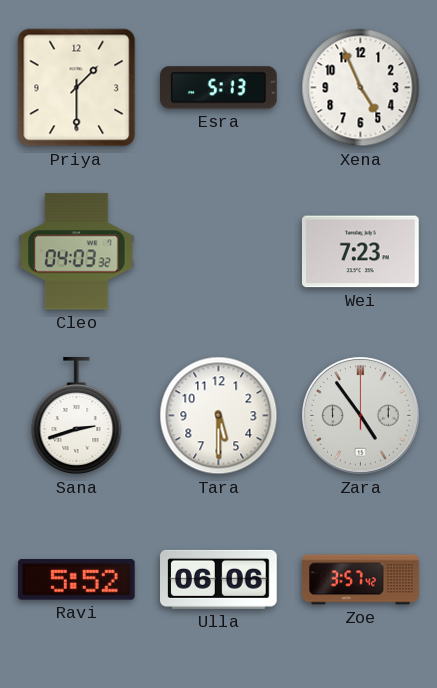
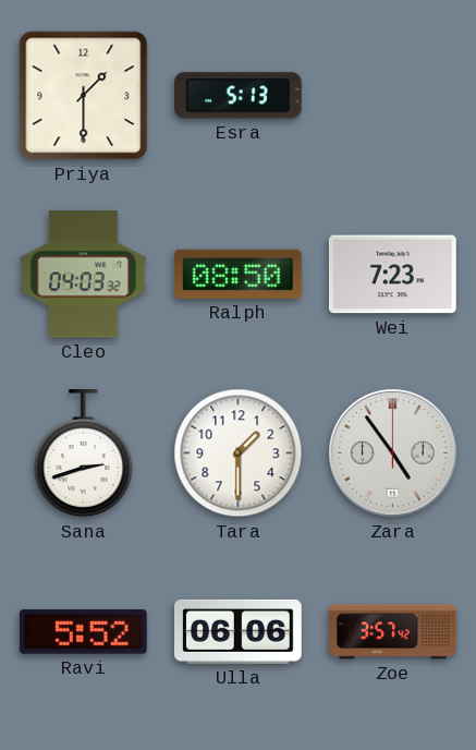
Xena: 4:56 -> none (361, 88)
Ralph: none -> 08:50 (237, 274)
Tara: 5:30 -> 1:30 (239, 453)
